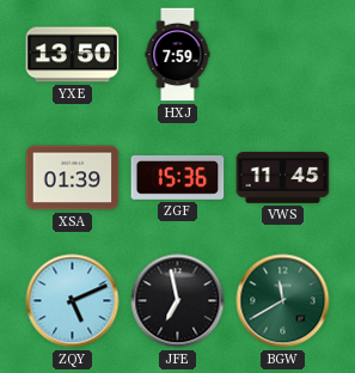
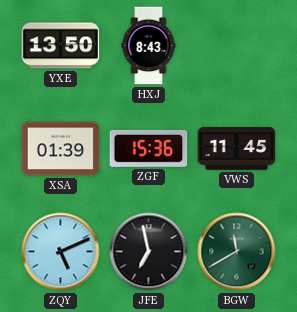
HXJ: 7:59 -> 8:43 (149, 46)
